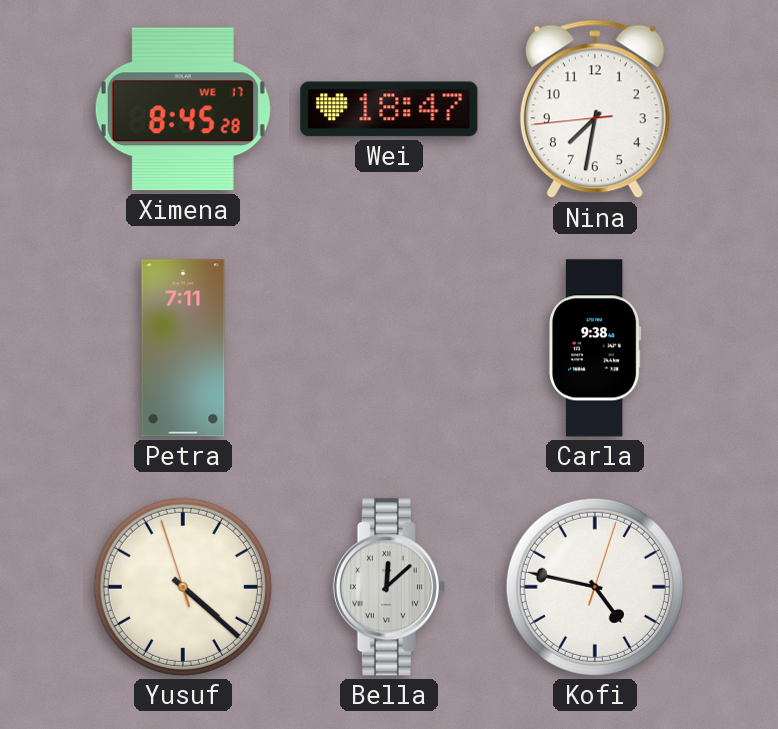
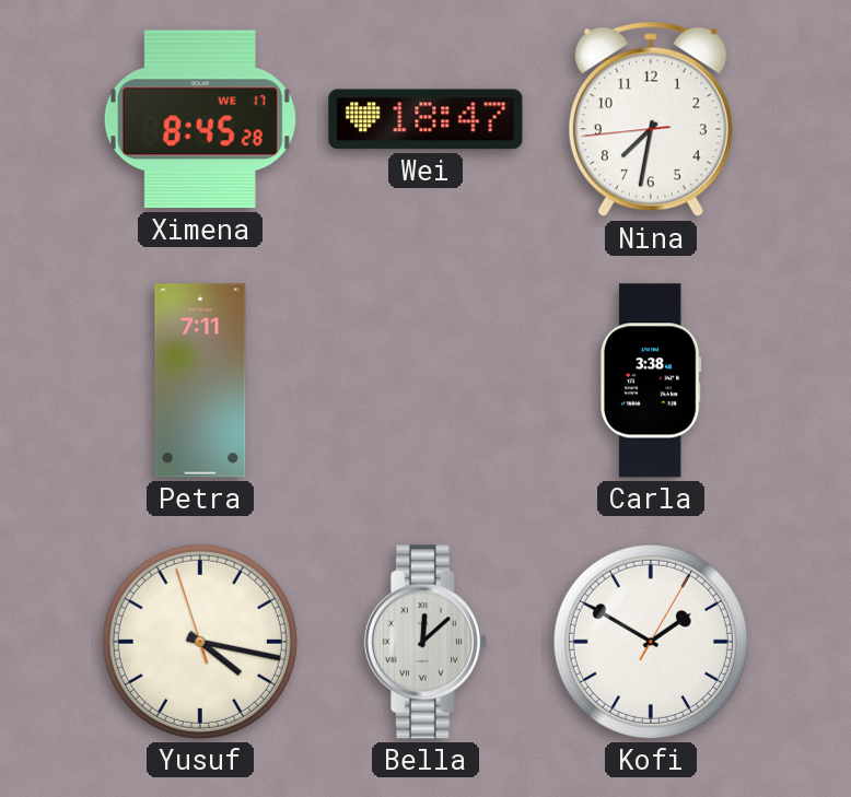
Carla: 9:38 -> 3:38 (651, 380)
Yusuf: 4:21 -> 4:16 (200, 642)
Kofi: 4:47 -> 1:50 (651, 642)
